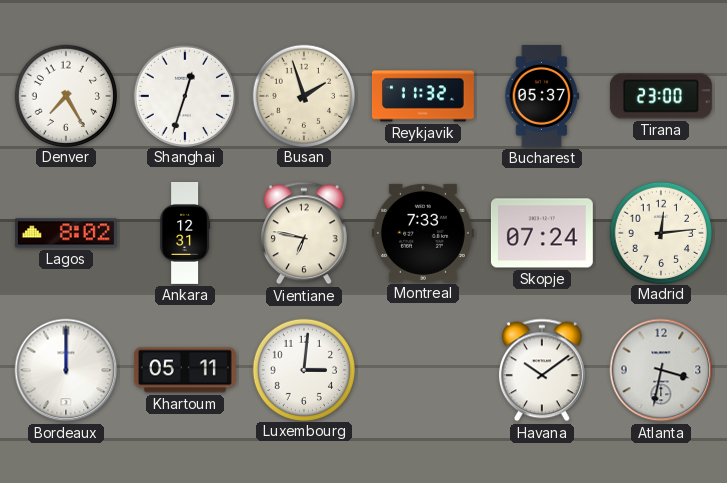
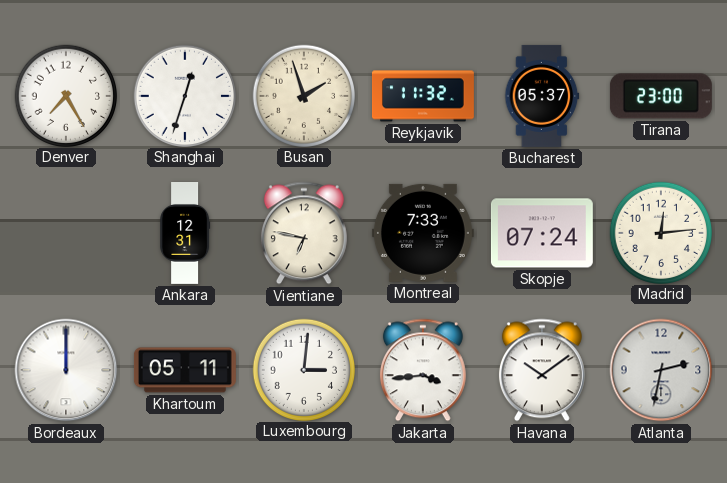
Lagos: 8:02 -> none (66, 233)
Jakarta: none -> 3:44 (423, 370)
Atlanta: 3:32 -> 2:32 (661, 370)
